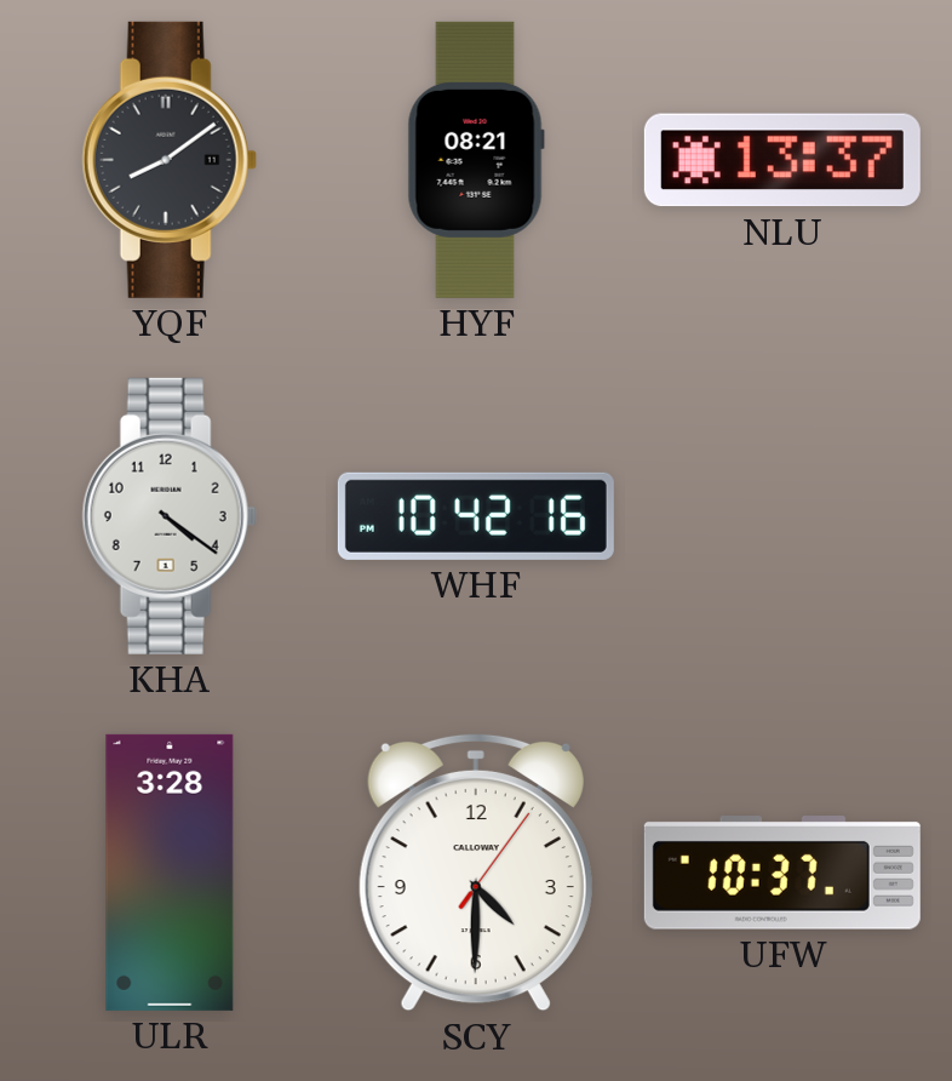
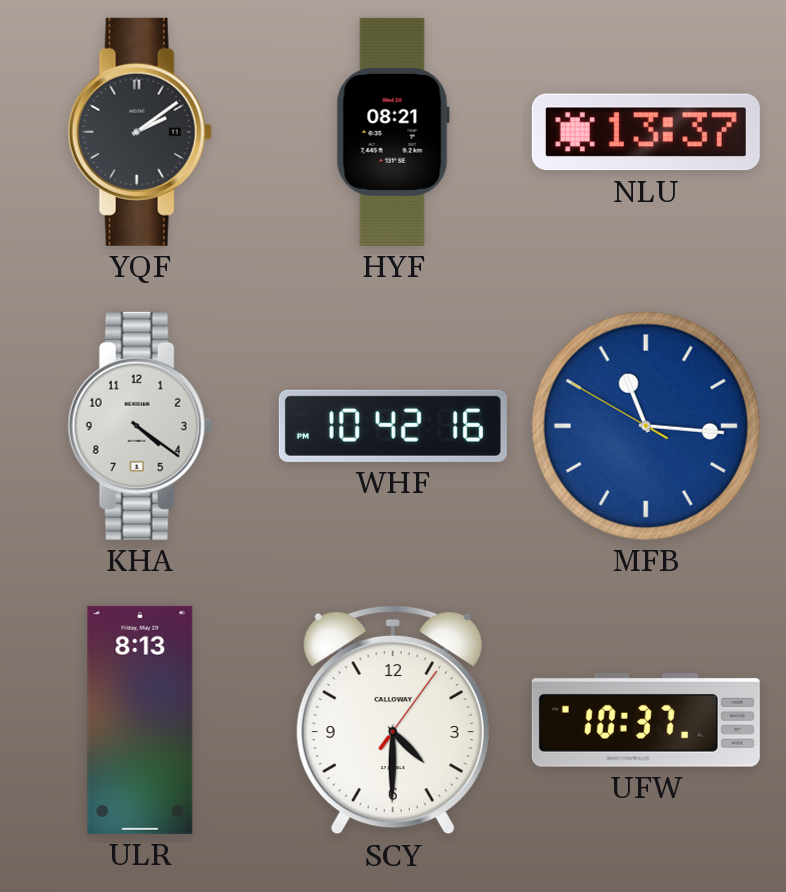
YQF: 8:09 -> 2:09 (140, 132)
MFB: none -> 11:15 (646, 426)
ULR: 3:28 -> 8:13 (140, 720)
